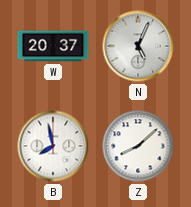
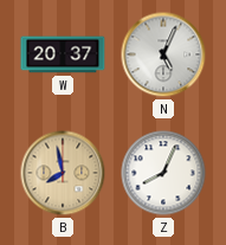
B dial: white -> champagne (63, 173)
Z: 8:08 -> 8:04 (163, 173)
